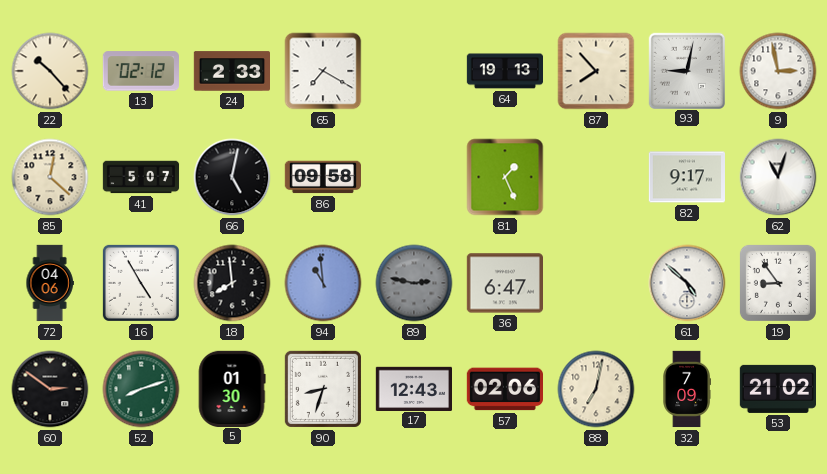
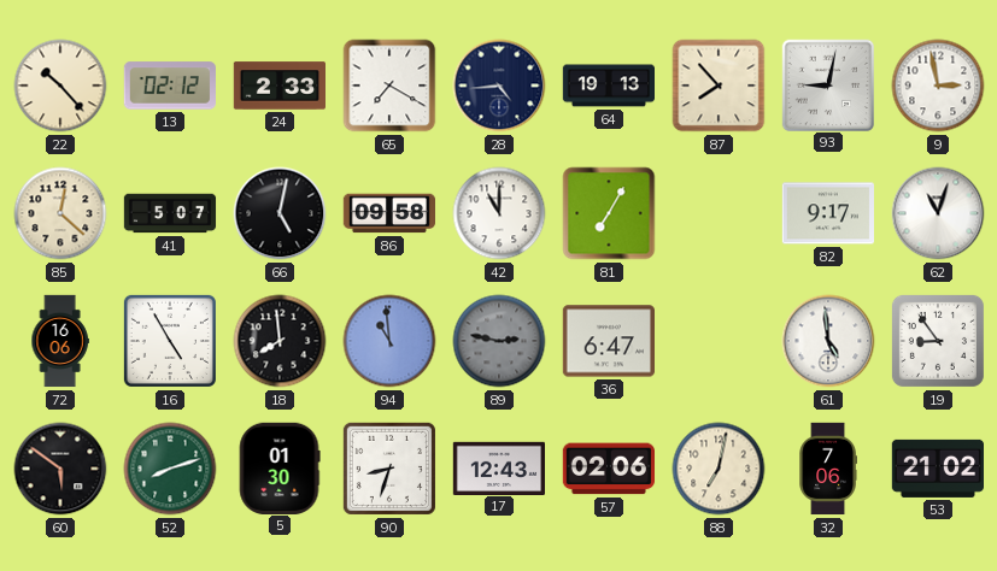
28: none -> 4:44 (499, 86)
42: none -> 11:00 (499, 213)
81: 1:26 -> 7:05 (609, 213)
72: 04:06 -> 16:06 (60, 341)
61: 4:52 -> 4:59 (828, 341)
60: 2:51 -> 5:51 (60, 469)
32: 7:09 -> 7:06 (827, 469)
